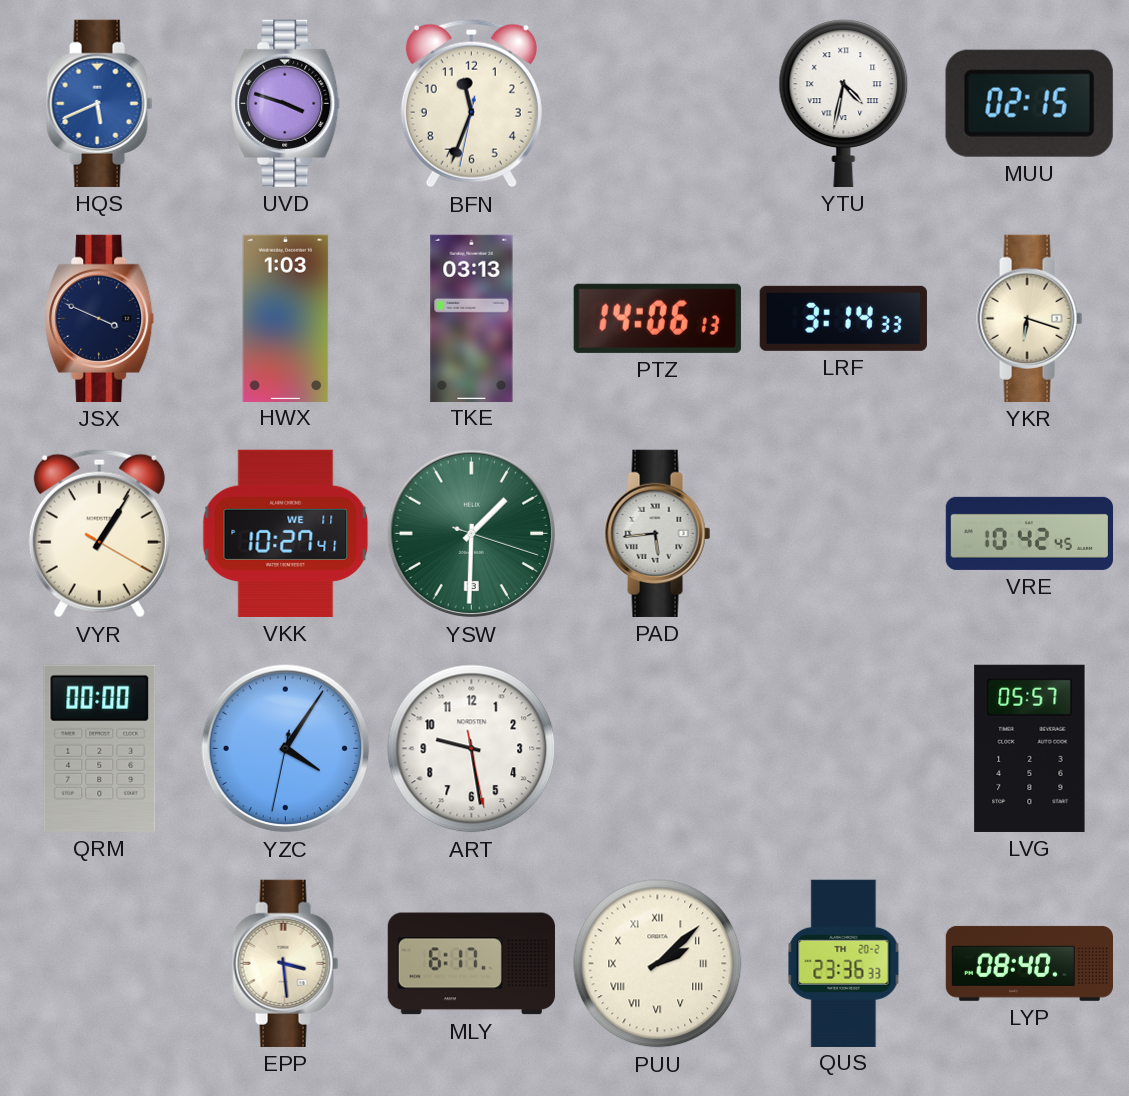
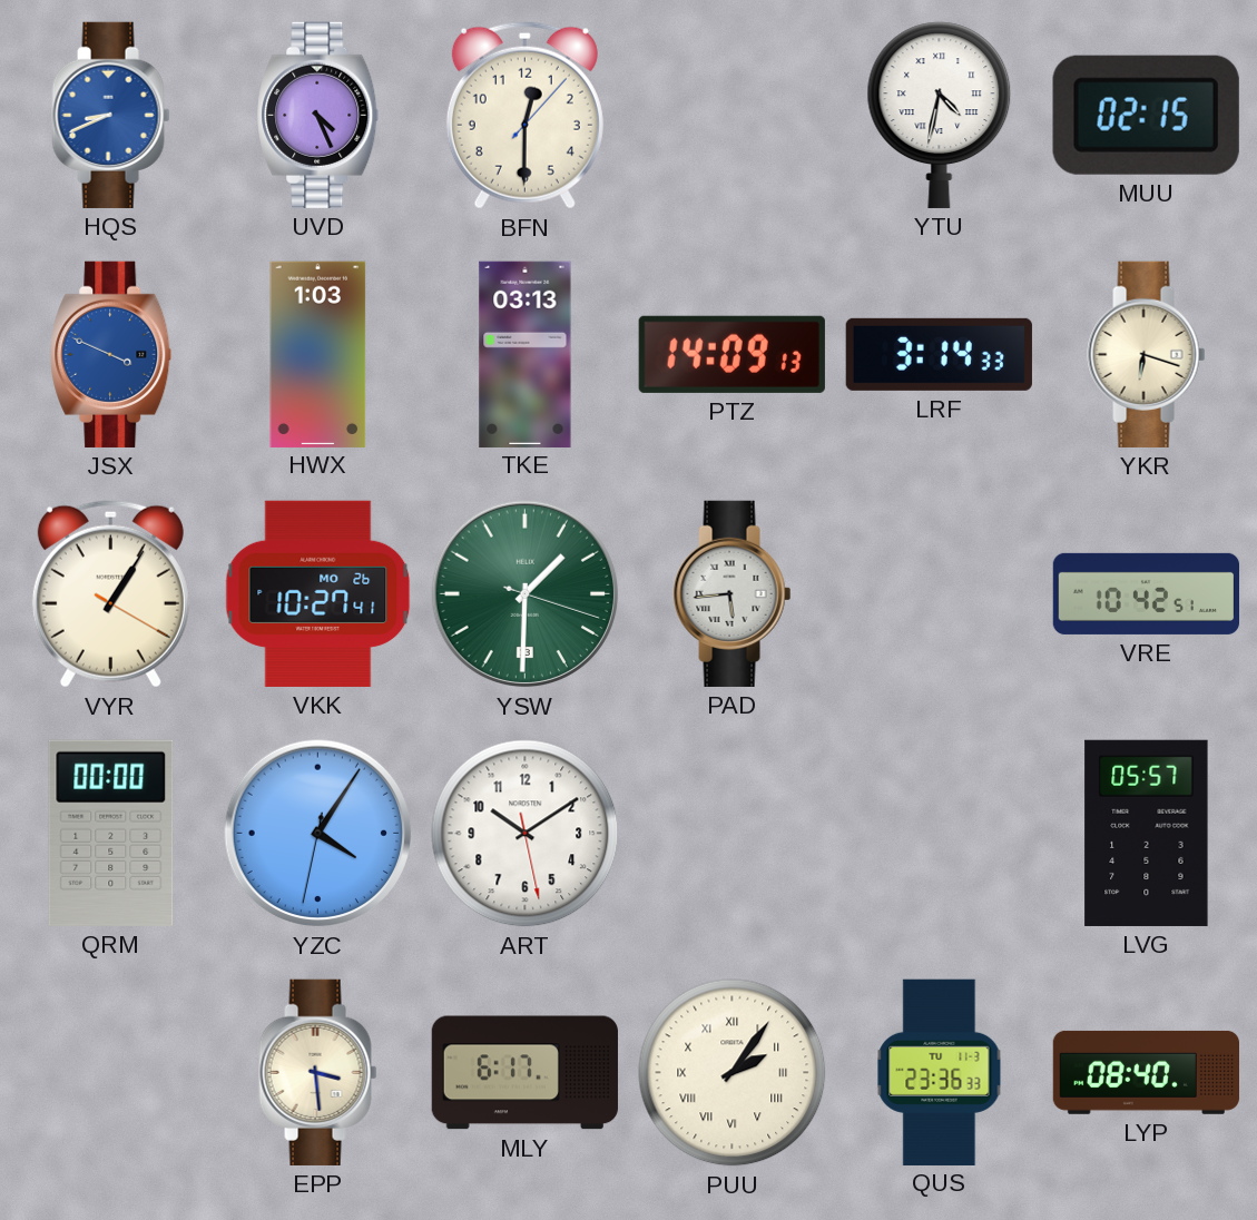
HQS: 5:41 -> 8:41 (111, 115)
UVD: 3:48 -> 4:26 (318, 115)
BFN: 11:33 -> 12:30 (524, 116)
JSX dial: navy -> blue (111, 354)
PTZ: 14:06 -> 14:09 (731, 354)
VKK date: WE 11 -> MO 26 (318, 593)
VRE: 10:42:45 -> 10:42:51 (1146, 593)
ART: 9:28 -> 10:09 (526, 834)
PUU: 2:08 -> 2:06 (733, 1073)
QUS date: TH 20-2 -> TU 11-3 (940, 1072)
